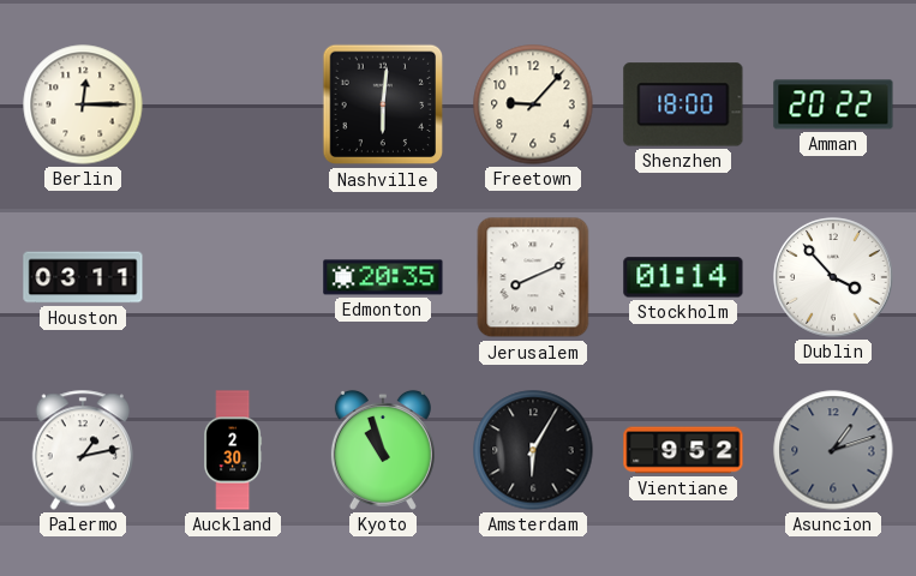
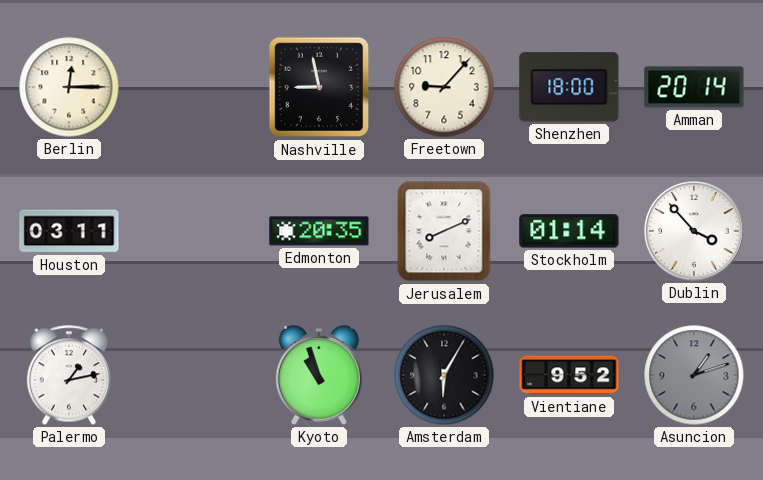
Nashville: 6:01 -> 8:58 (319, 87)
Amman: 20:22 -> 20:14 (694, 87)
Auckland: 2:30 -> none (233, 450)
